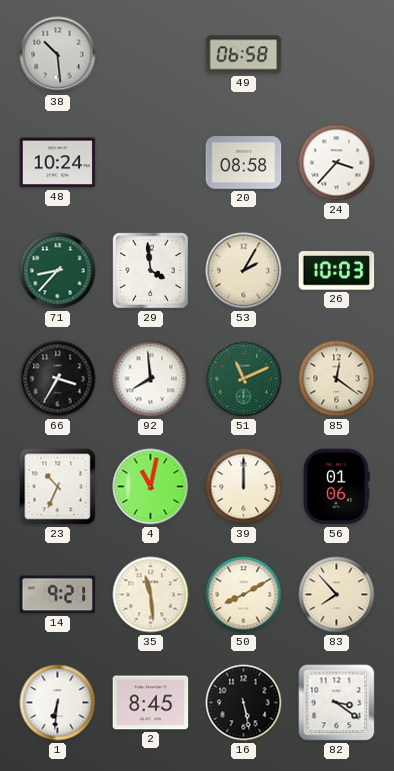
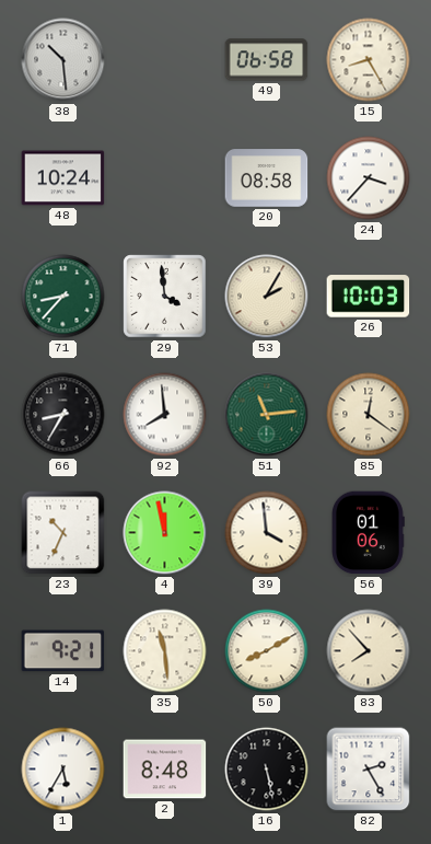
15: none -> 8:25 (369, 60)
66: 3:35 -> 8:35 (63, 415)
51: 11:11 -> 11:14 (267, 415)
4: 11:02 -> 11:58 (165, 533)
39: 12:00 -> 3:59 (267, 533)
1: 6:31 -> 5:35 (63, 770)
2: 8:45 -> 8:48 (165, 770)
82: 3:21 -> 2:25 (369, 770)
